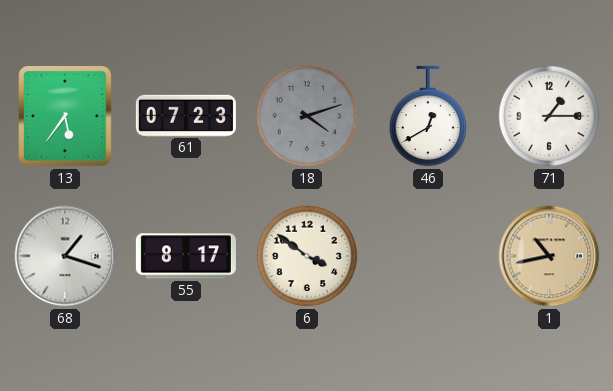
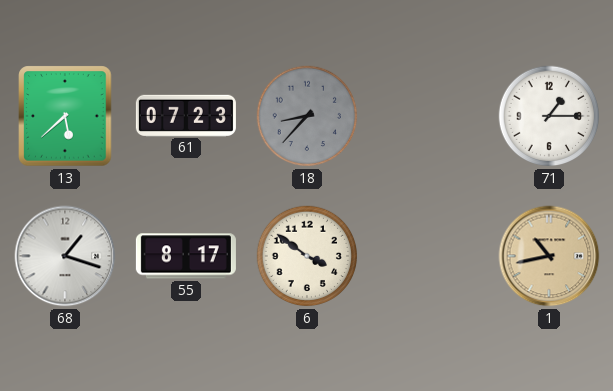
13: 5:36 -> 5:38 (65, 116)
18: 4:12 -> 8:37 (307, 116)
46: 12:40 -> none (427, 116)
